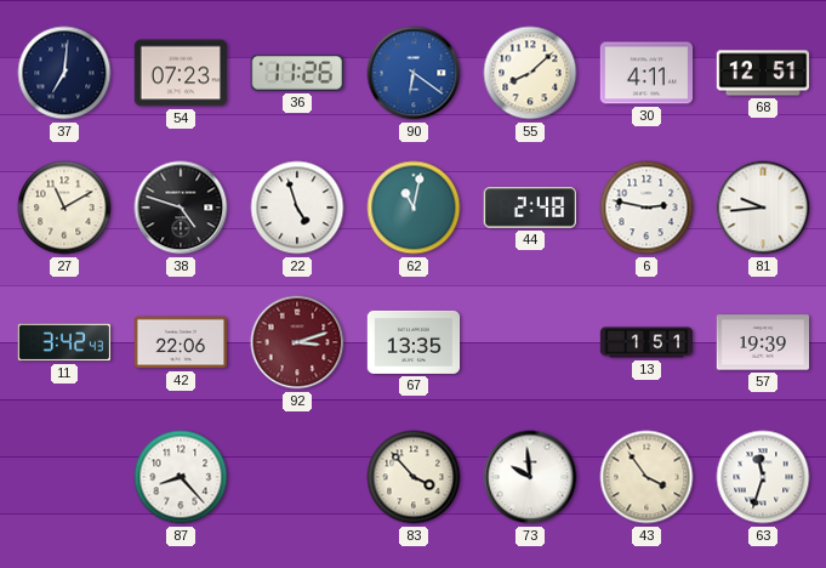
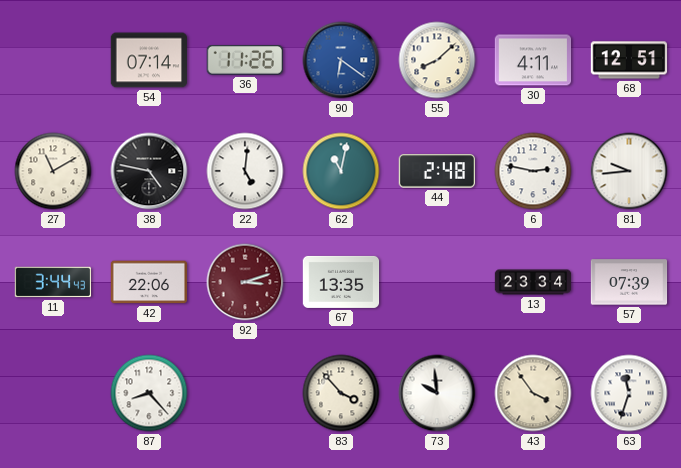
37: 7:01 -> none (64, 73)
54: 07:23 -> 07:14 (148, 60)
38: 4:48 -> 4:47 (149, 171)
22: 4:57 -> 5:01 (245, 171)
11: 3:42 -> 3:44 (53, 282)
13: 1:51 -> 23:34 (533, 282)
57: 19:39 -> 07:39 (629, 282)
